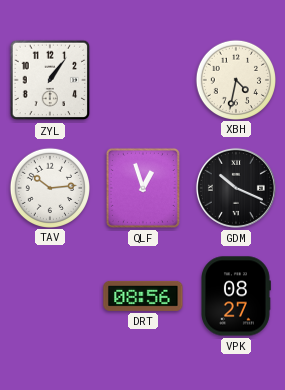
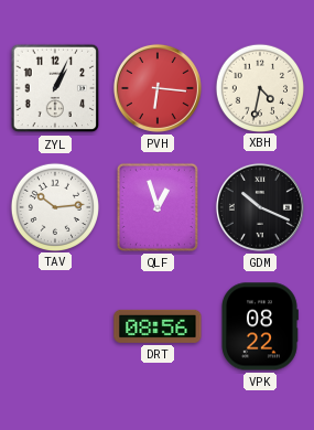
ZYL: 1:06 -> 1:04 (55, 88)
PVH: none -> 6:16 (158, 88)
VPK: 08:27 -> 08:22 (260, 326)
